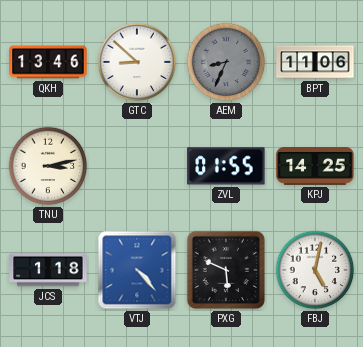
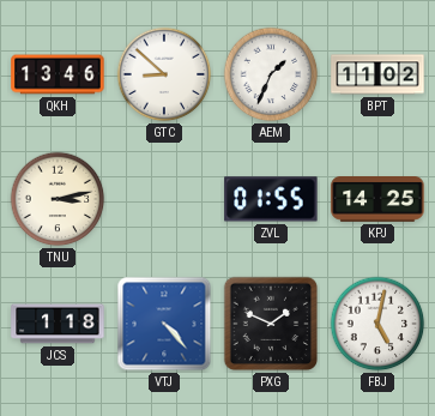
AEM: 8:34 -> 1:34 (271, 74)
AEM dial: grey -> white (271, 74)
BPT: 11:06 -> 11:02 (377, 74)
PXG: 5:49 -> 1:49 (271, 324)
